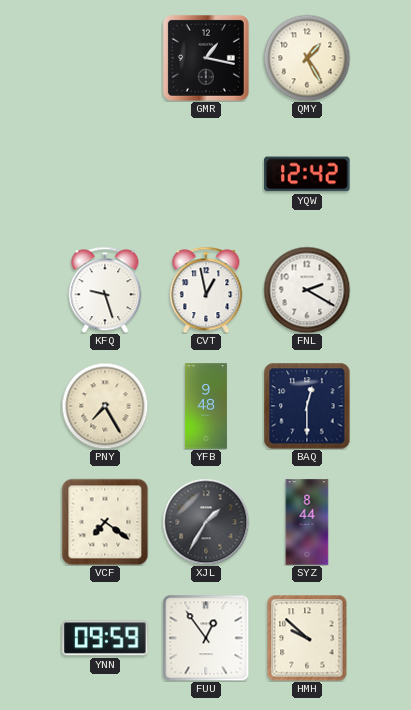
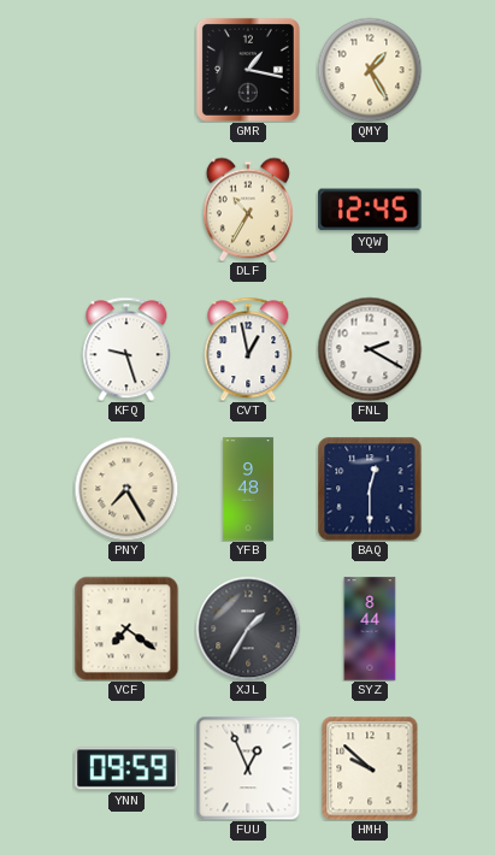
DLF: none -> 10:35 (248, 210)
YQW: 12:42 -> 12:45 (370, 210)
FUU: 12:54 -> 12:56 (248, 768)
